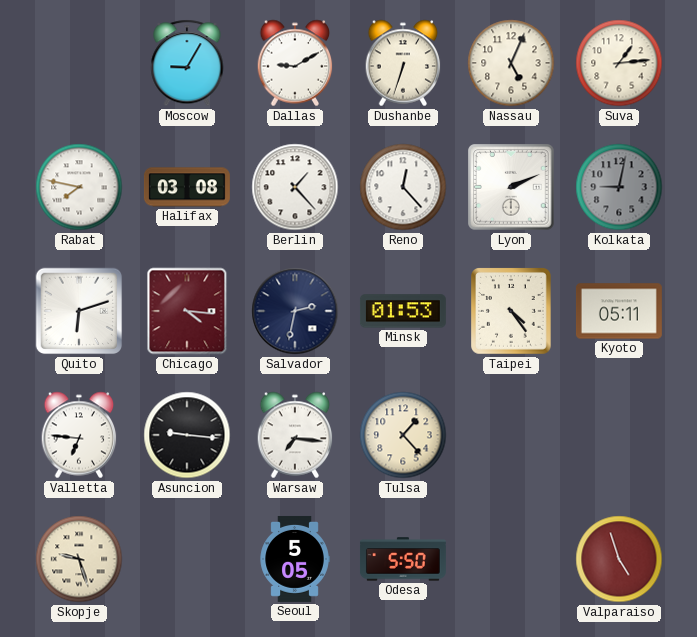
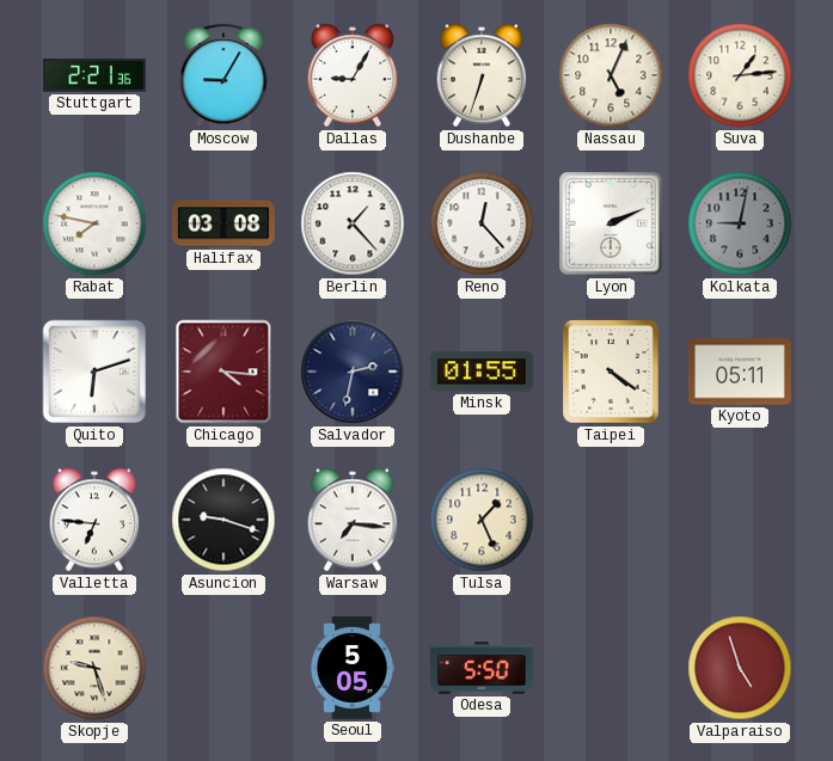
Stuttgart: none -> 2:21 (94, 75)
Dallas: 9:10 -> 9:05 (353, 75)
Minsk: 01:53 -> 01:55 (482, 372)
Taipei: 4:24 -> 4:21 (612, 373)
Asuncion: 9:16 -> 9:18 (223, 520)
Tulsa: 1:23 -> 1:26 (482, 520)
